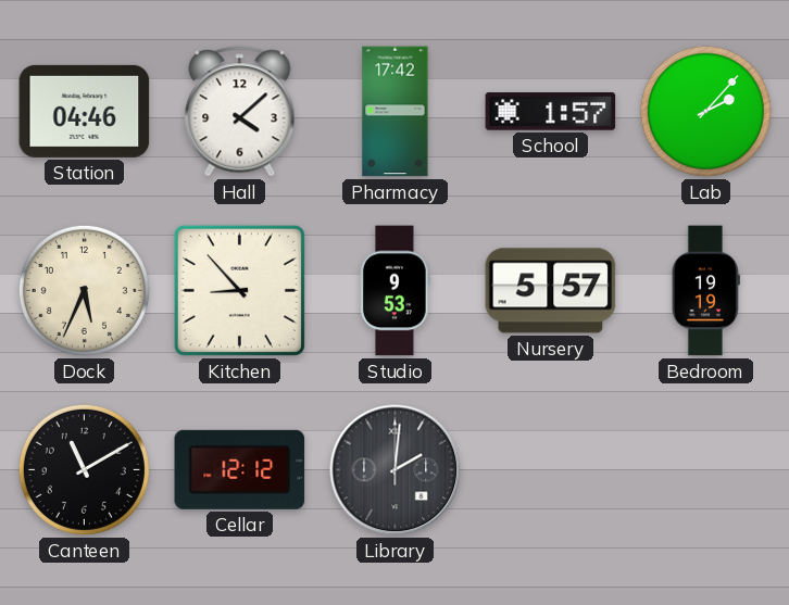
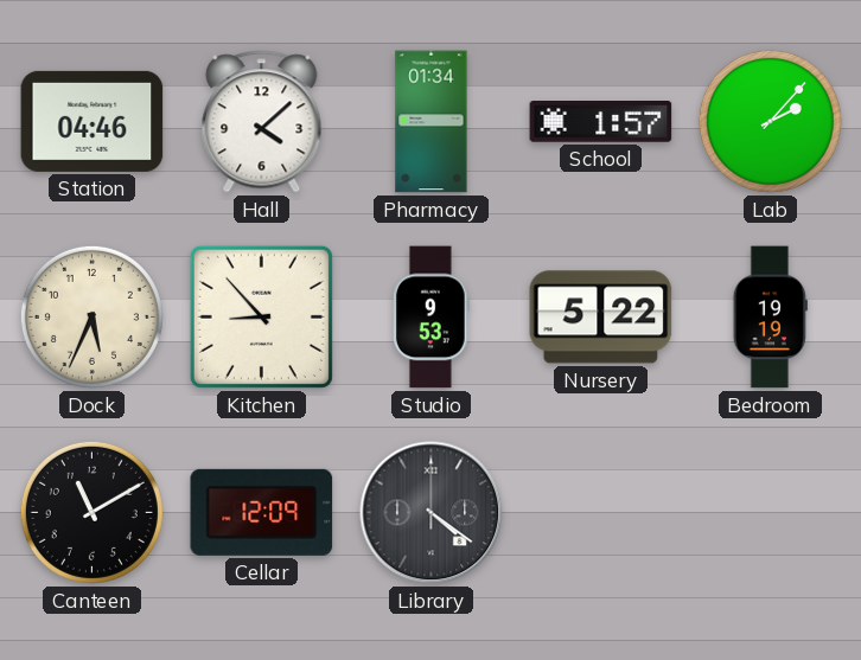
Pharmacy: 17:42 -> 01:34 (432, 122)
Nursery: 5:57 -> 5:22 (601, 318)
Cellar: 12:12 -> 12:09 (262, 512)
Library: 2:01 -> 4:21 (432, 513)
